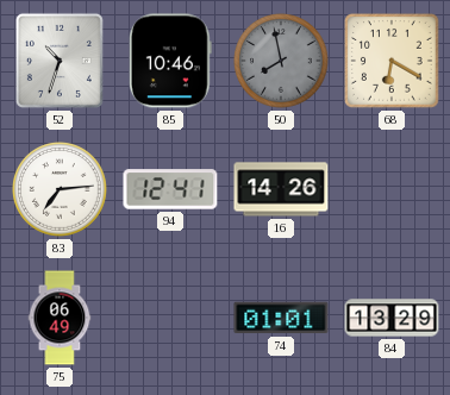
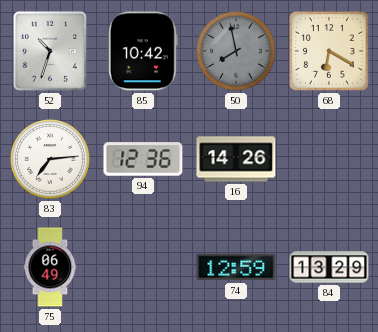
85: 10:46 -> 10:42 (143, 51)
94: 12:41 -> 12:36 (143, 159)
74: 01:01 -> 12:59 (236, 267)
